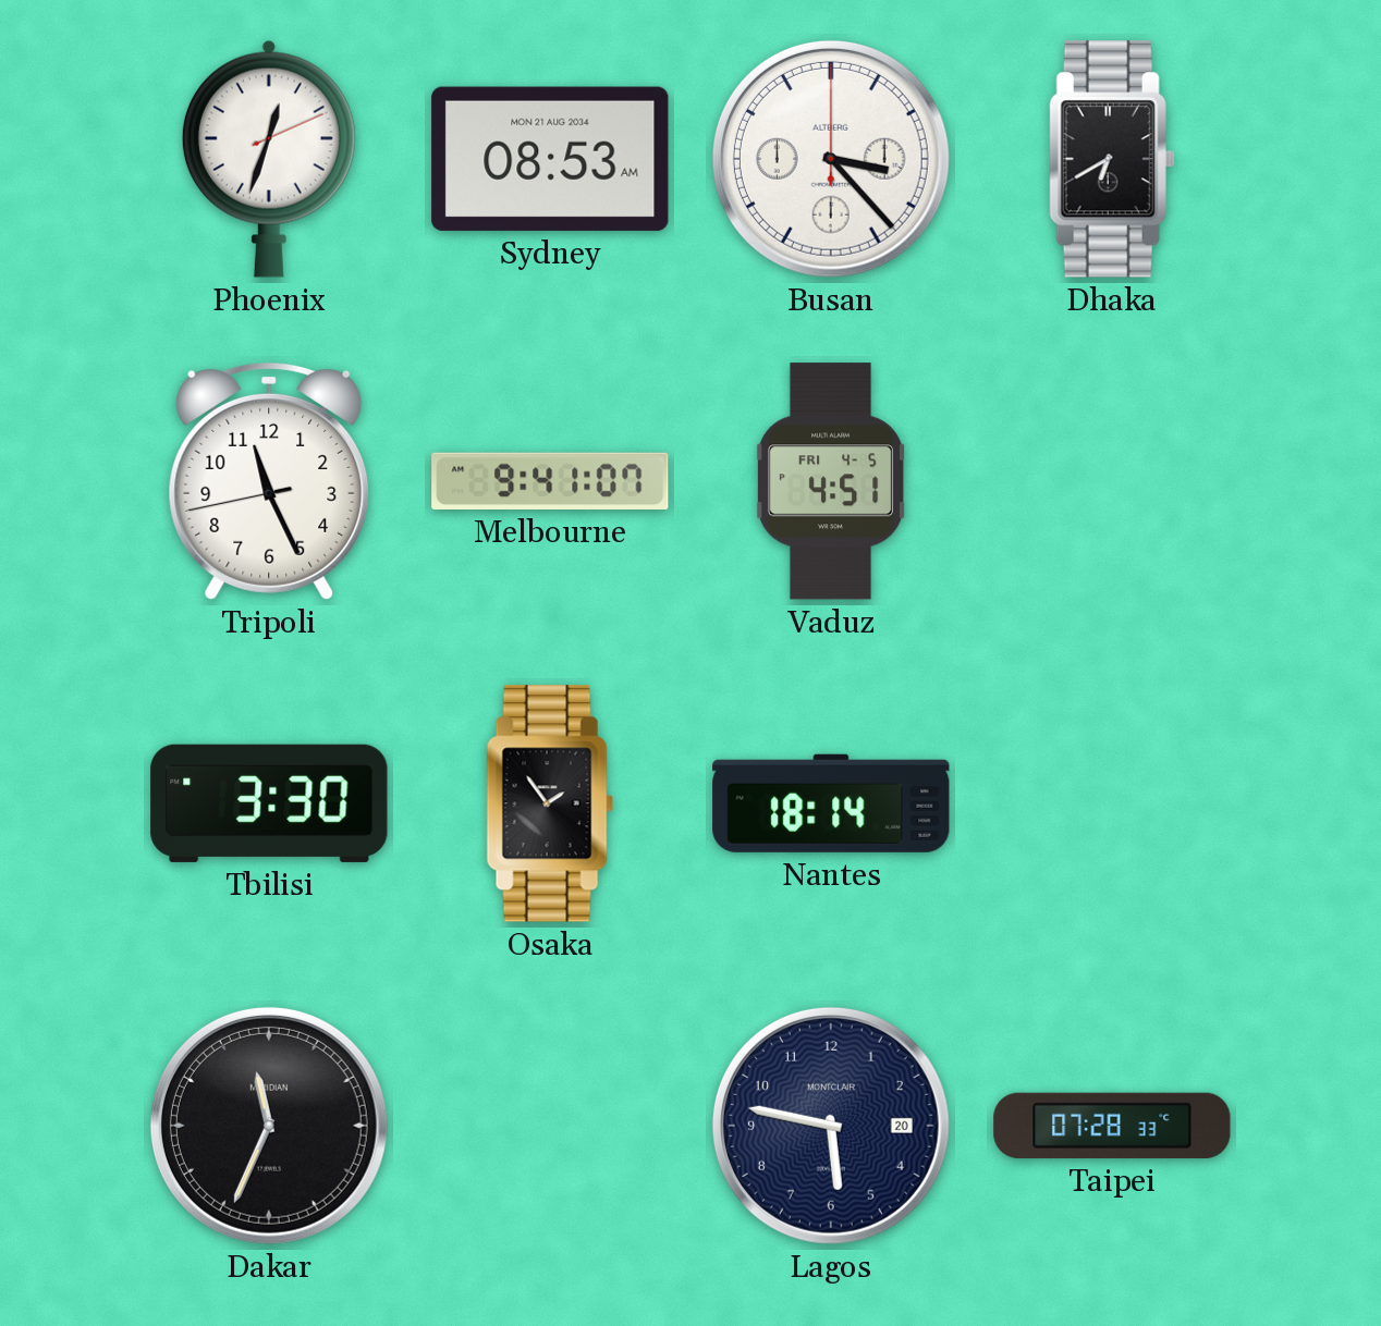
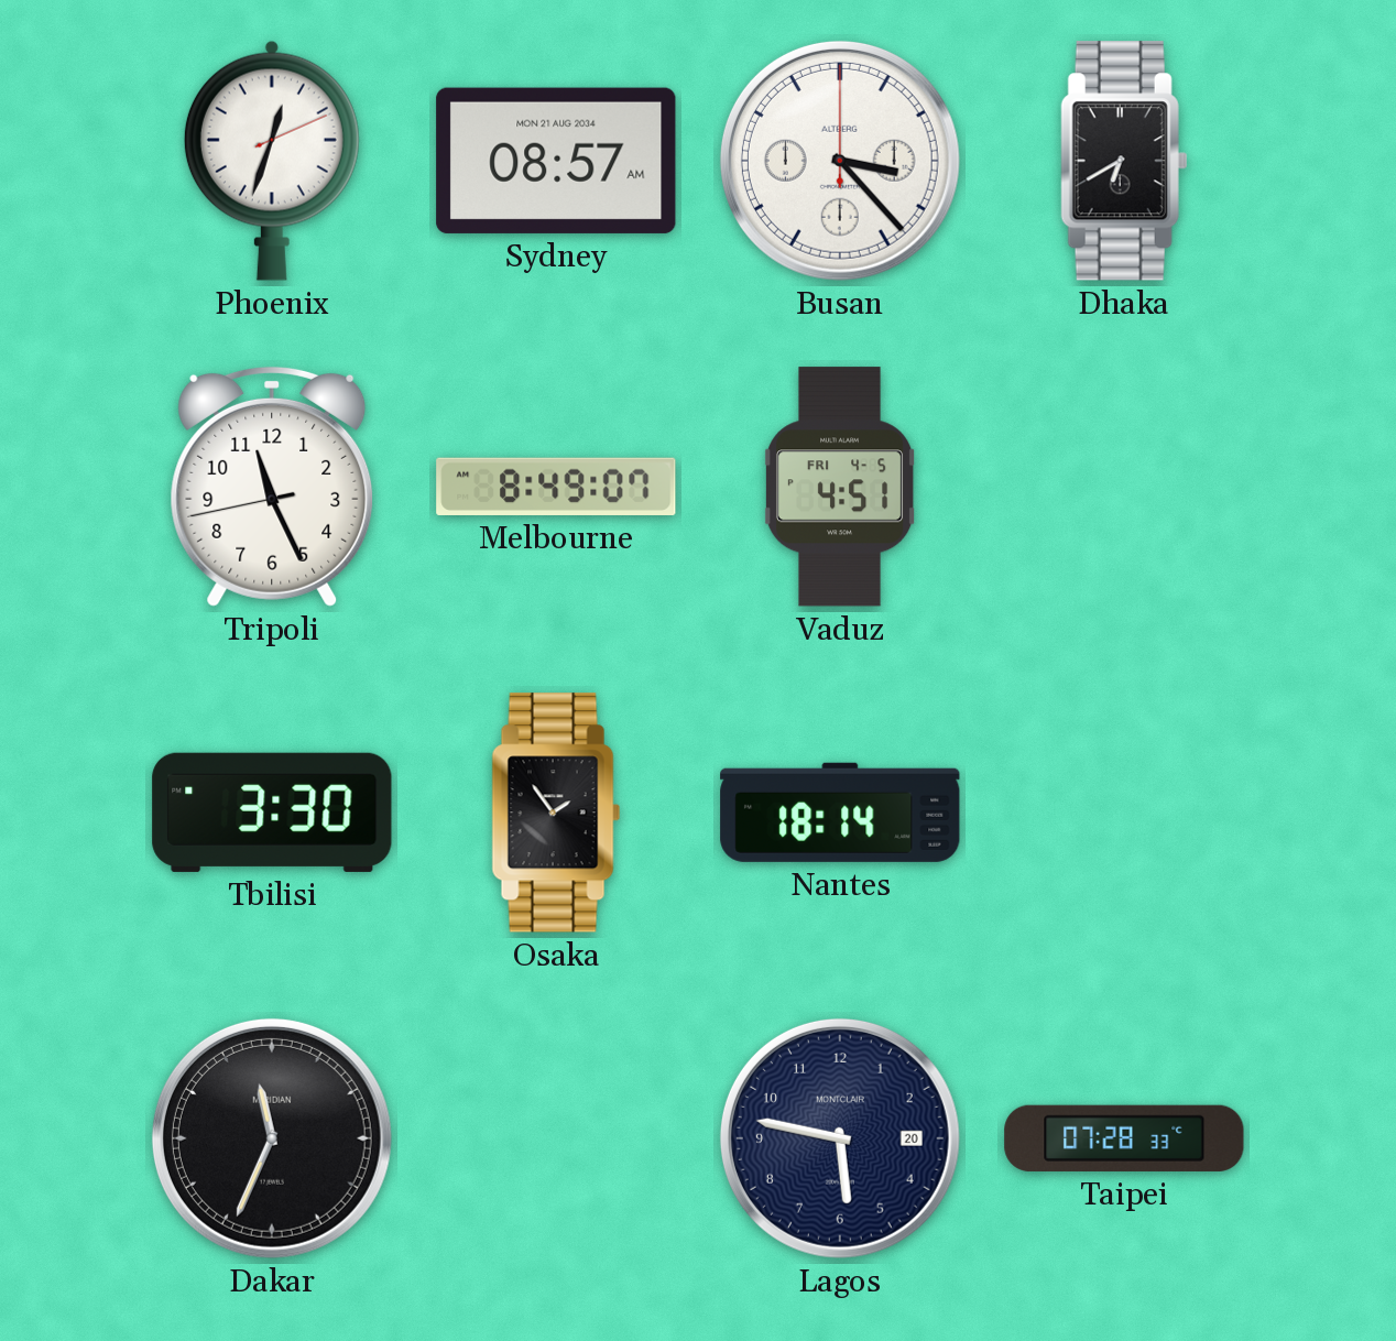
Sydney: 08:53 -> 08:57 (556, 161)
Melbourne: 9:41 -> 8:49 (556, 487)
